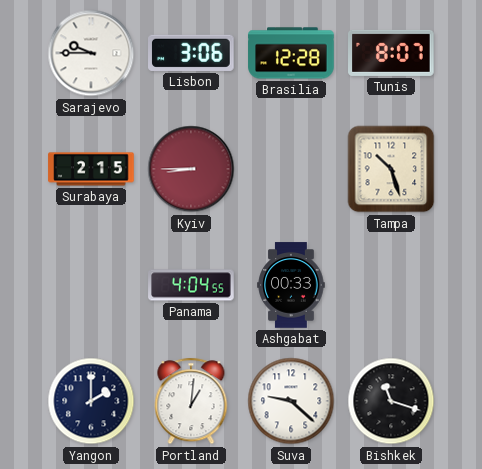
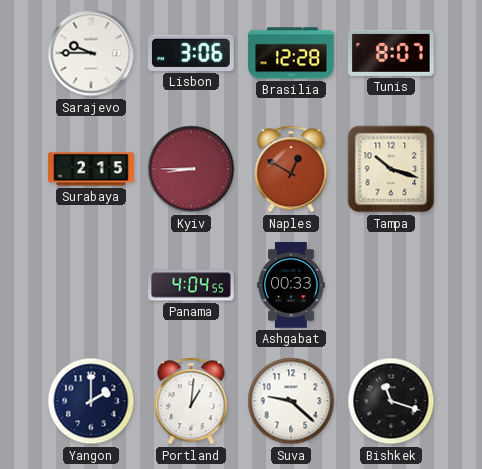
Naples: none -> 12:50 (291, 169)
Tampa: 10:27 -> 10:18 (391, 169)
